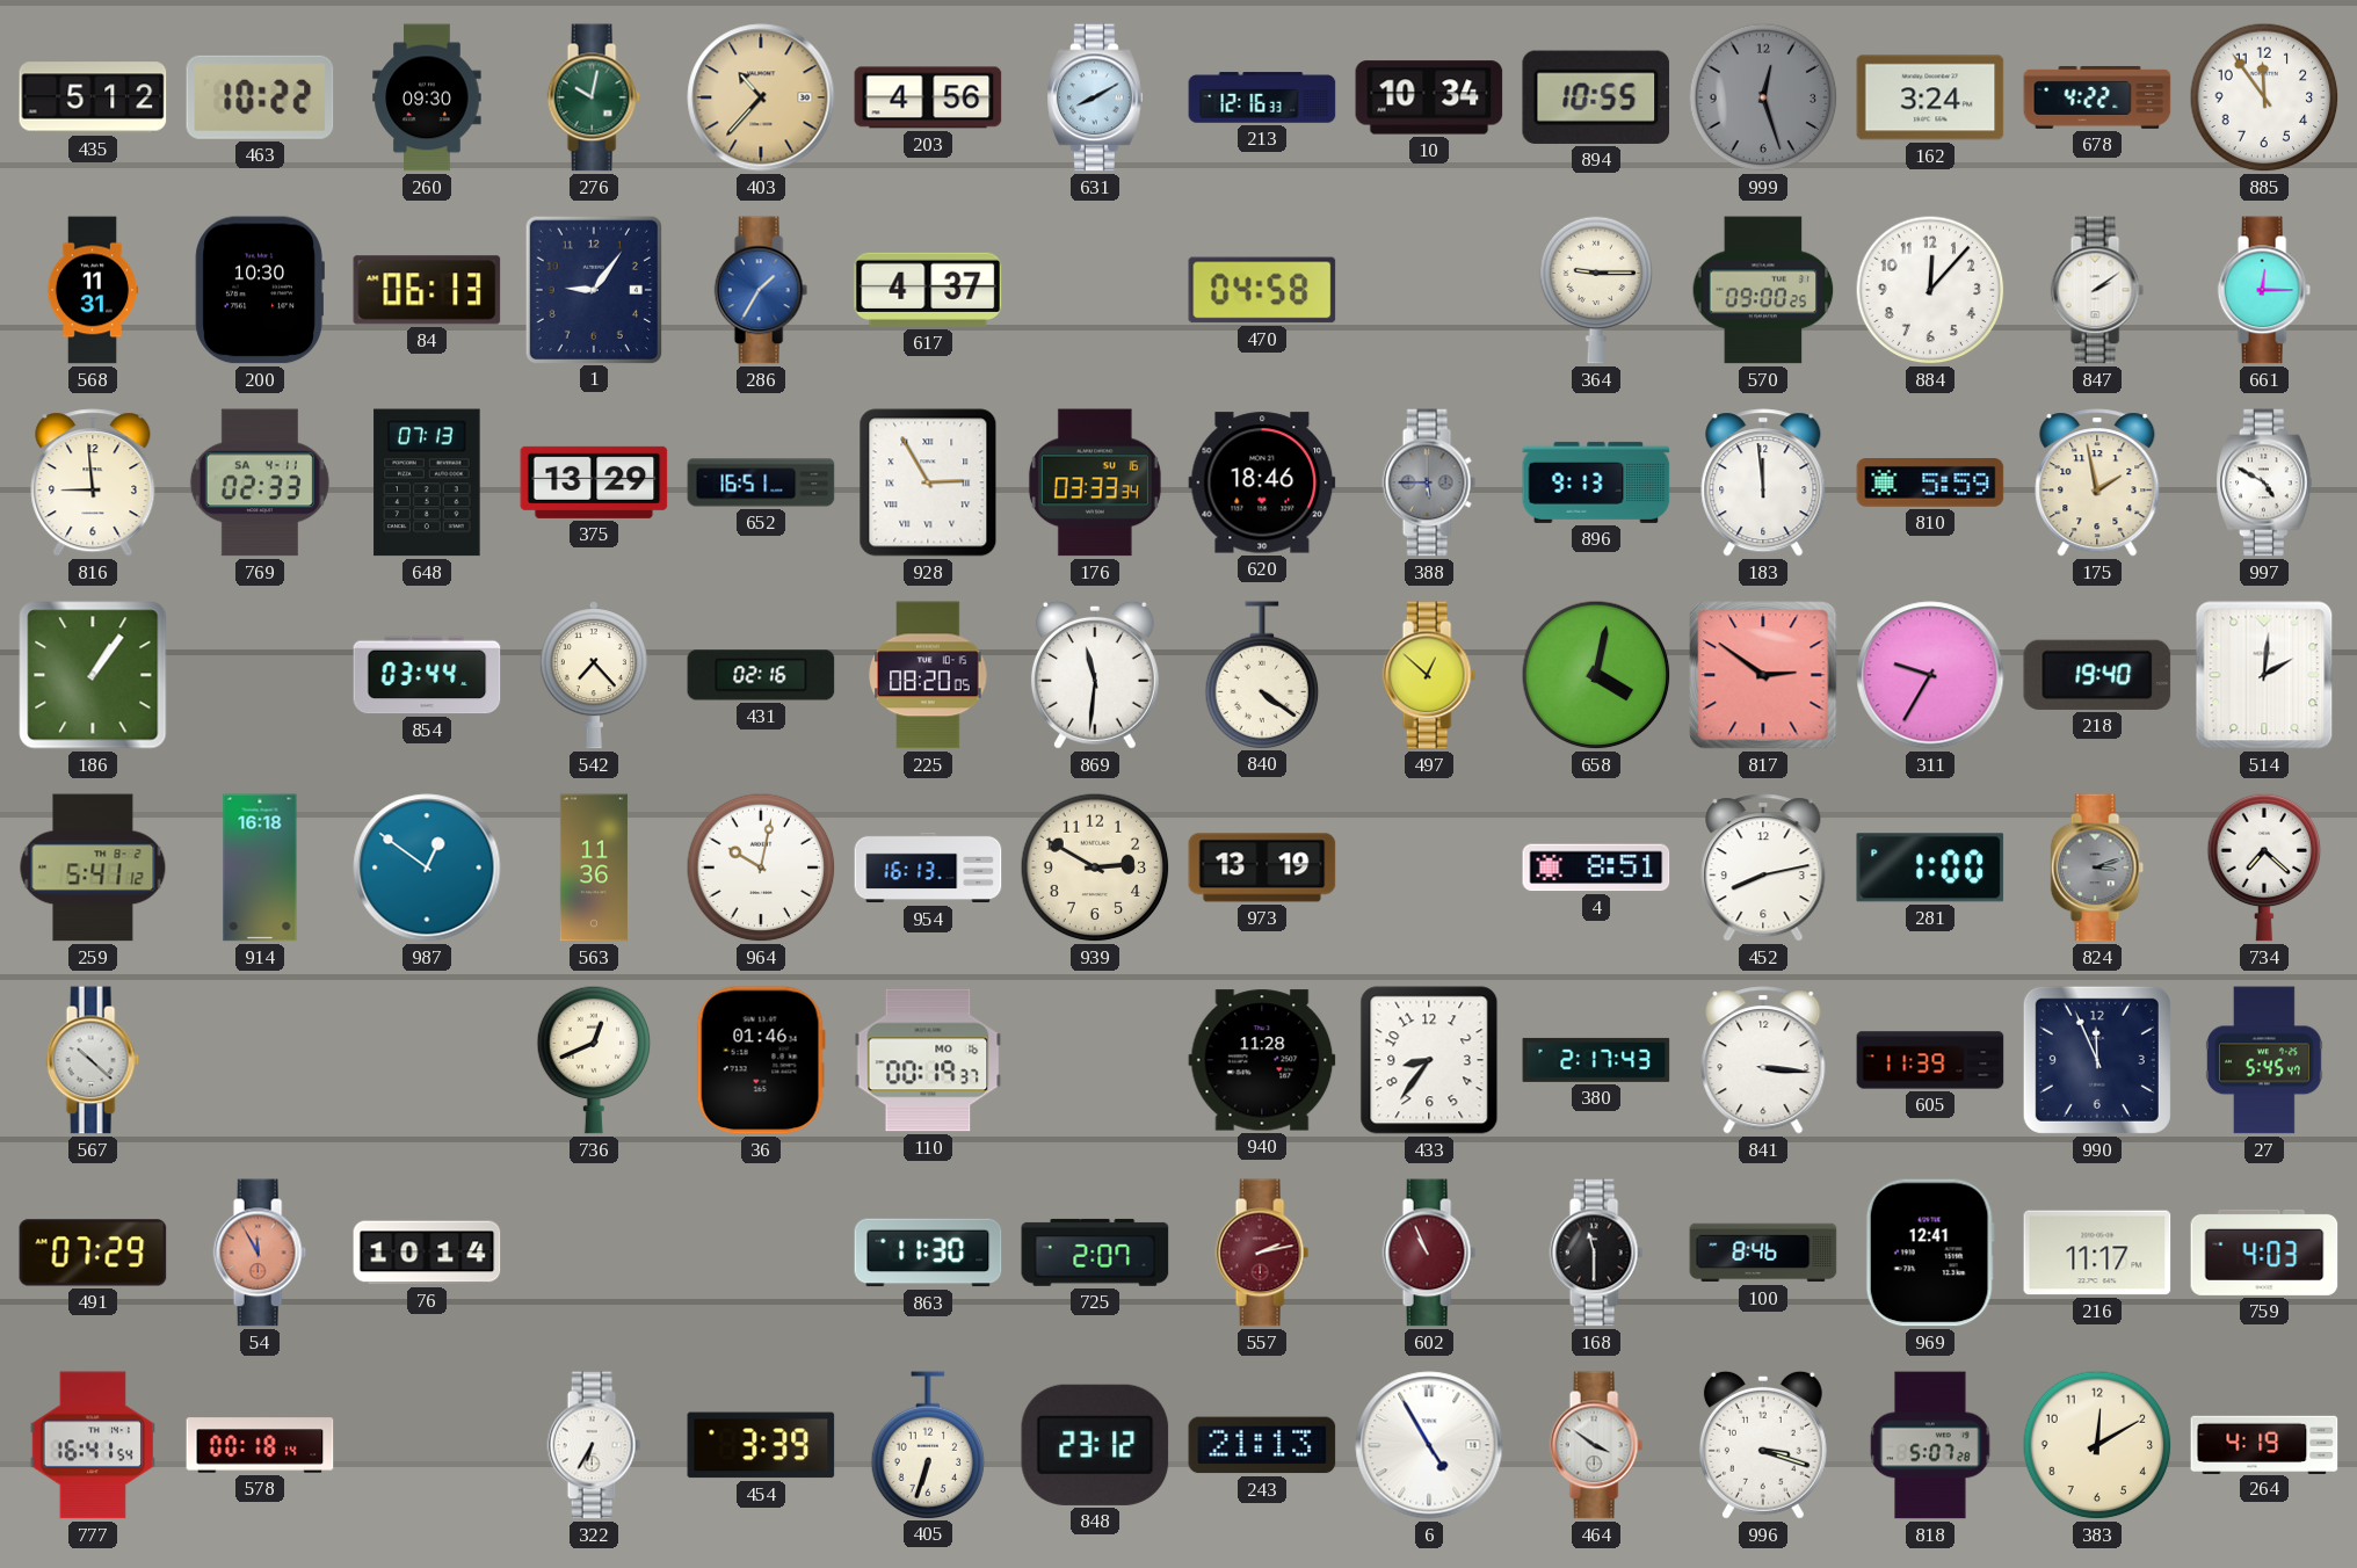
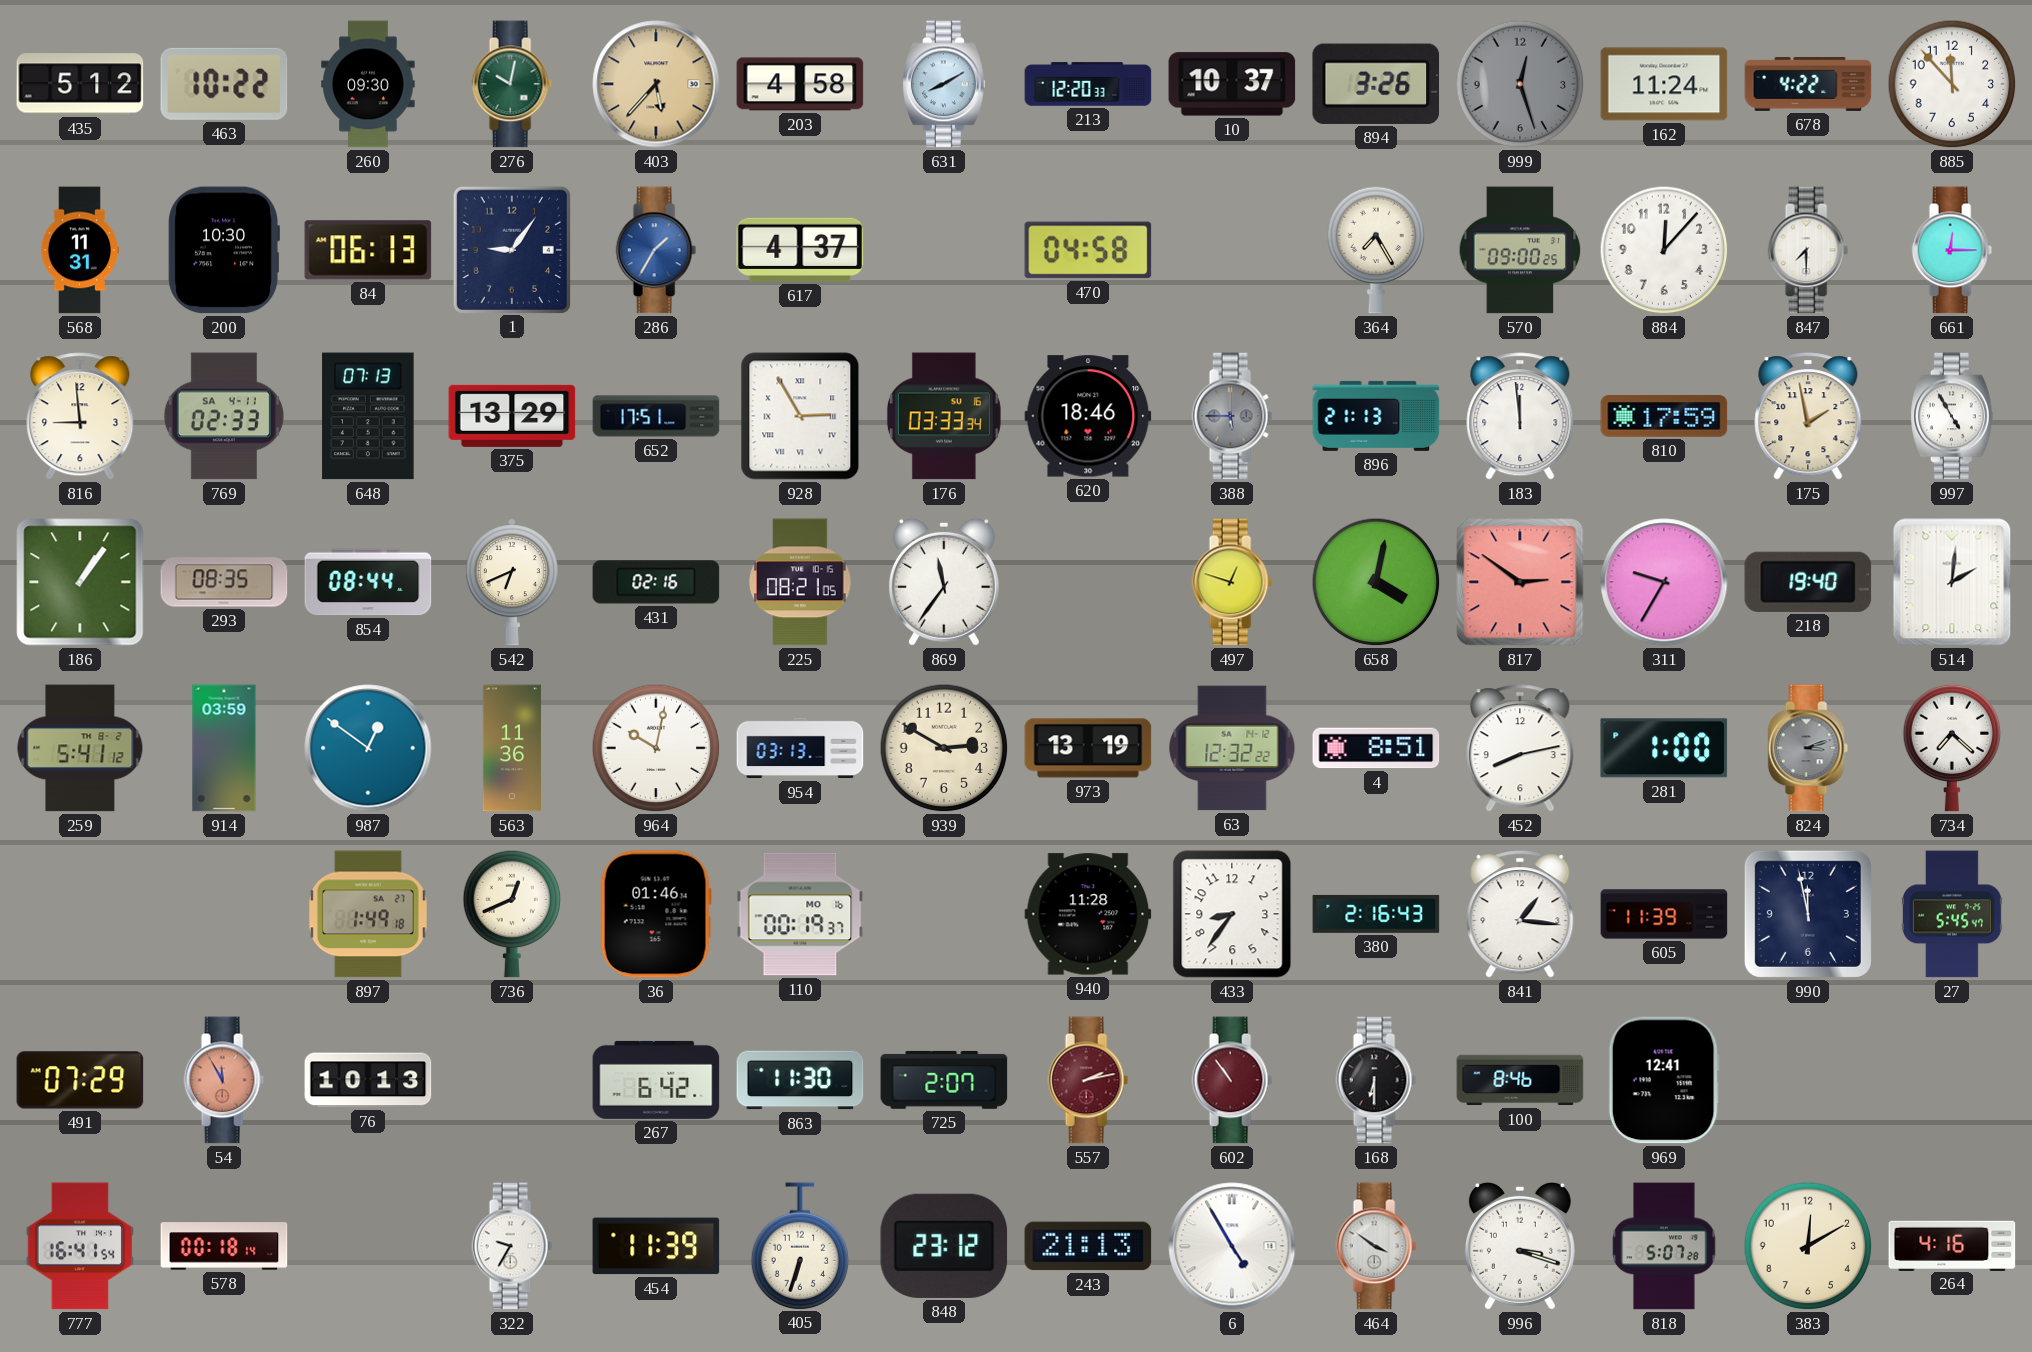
403: 10:37 -> 5:37 (656, 84)
203: 4:56 -> 4:58 (800, 84)
213: 12:16 -> 12:20 (1088, 84)
10: 10:34 -> 10:37 (1232, 84)
894: 10:55 -> 3:26 (1376, 84)
162: 3:24 -> 11:24 (1664, 84)
885: 11:54 -> 11:53 (1952, 84)
364: 9:15 -> 7:25 (1376, 250)
847: 2:09 -> 7:30 (1808, 250)
652: 16:51 -> 17:51 (656, 416)
896: 9:13 -> 21:13 (1376, 416)
810: 5:59 -> 17:59 (1664, 417)
997: 4:50 -> 4:55 (1952, 416)
293: none -> 08:35 (224, 582)
854: 03:44 -> 08:44 (368, 582)
542: 7:23 -> 6:41 (512, 582)
225: 08:20 -> 08:21 (800, 582)
869: 11:31 -> 11:36 (944, 582)
840: 4:21 -> none (1262, 675)
497: 12:52 -> 12:48 (1232, 582)
914: 16:18 -> 03:59 (224, 748)
954: 16:13 -> 03:13 (800, 748)
63: none -> 12:32 (1232, 748)
567: 10:22 -> none (93, 1060)
897: none -> 1:49 (368, 914)
380: 2:17 -> 2:16 (1376, 914)
841: 3:16 -> 1:16 (1520, 914)
990: 11:56 -> 11:58 (1808, 914)
76: 10:14 -> 10:13 (368, 1080)
267: none -> 6:42 (656, 1080)
602: 10:56 -> 10:54 (1232, 1080)
168: 11:30 -> 6:30 (1376, 1080)
216: 11:17 -> none (2097, 1253)
759: 4:03 -> none (2264, 1253)
322: 6:35 -> 9:35 (512, 1246)
454: 3:39 -> 11:39 (656, 1246)
264: 4:19 -> 4:16 (1952, 1245)
